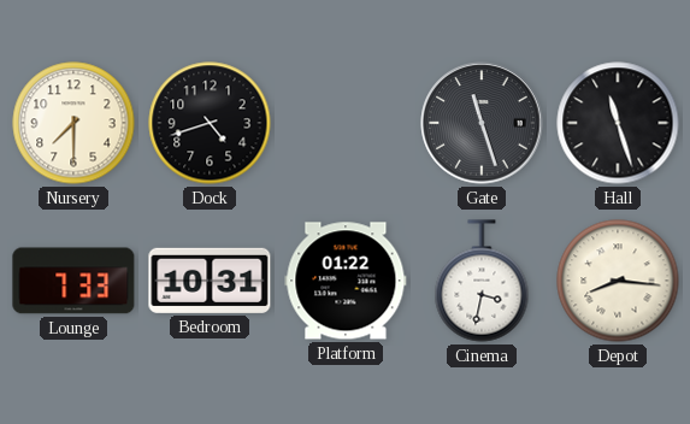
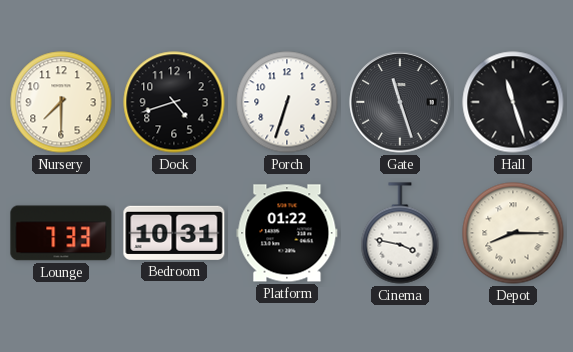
Porch: none -> 6:33 (287, 102)
Cinema: 3:32 -> 3:47 (400, 233)
Depot: 8:16 -> 8:15 (513, 233)
